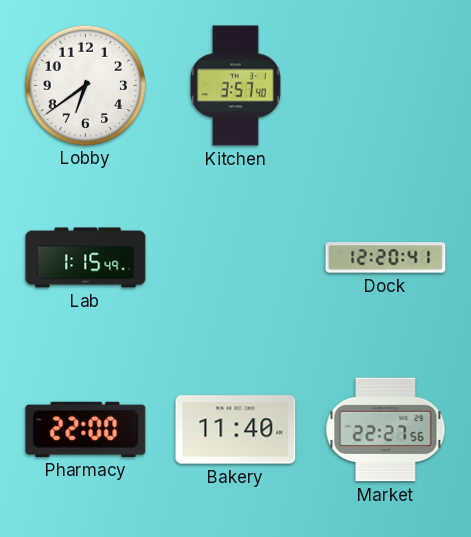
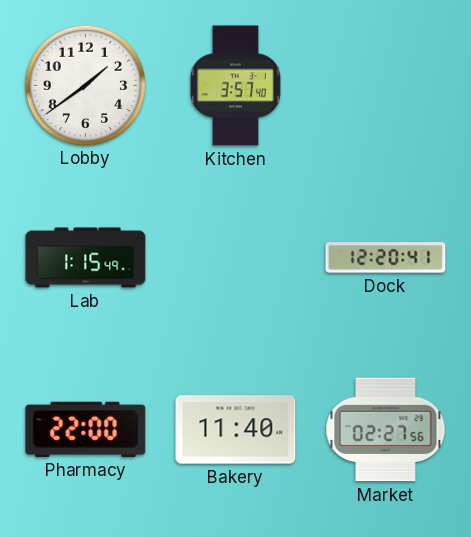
Lobby: 6:39 -> 1:39 (85, 85)
Market: 22:27 -> 02:27 (386, 430)
